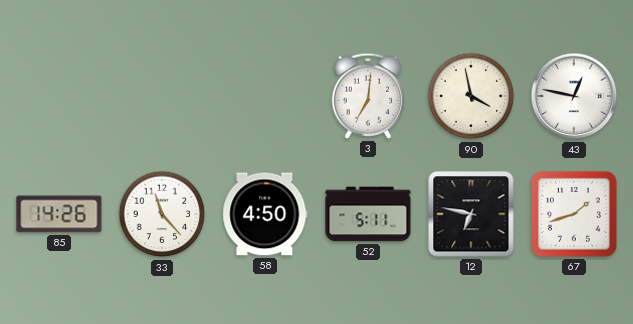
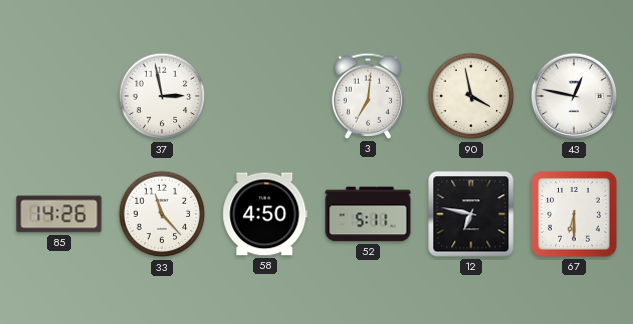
37: none -> 2:58 (162, 96)
67: 1:42 -> 6:30 (575, 215)
